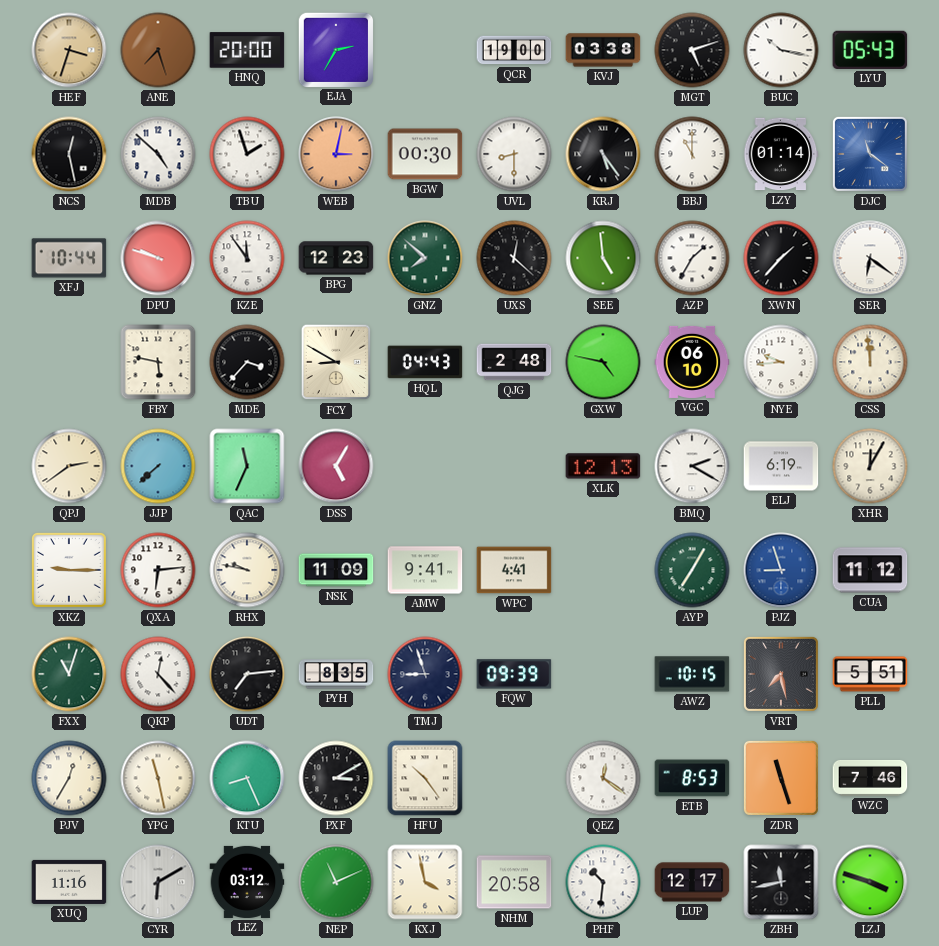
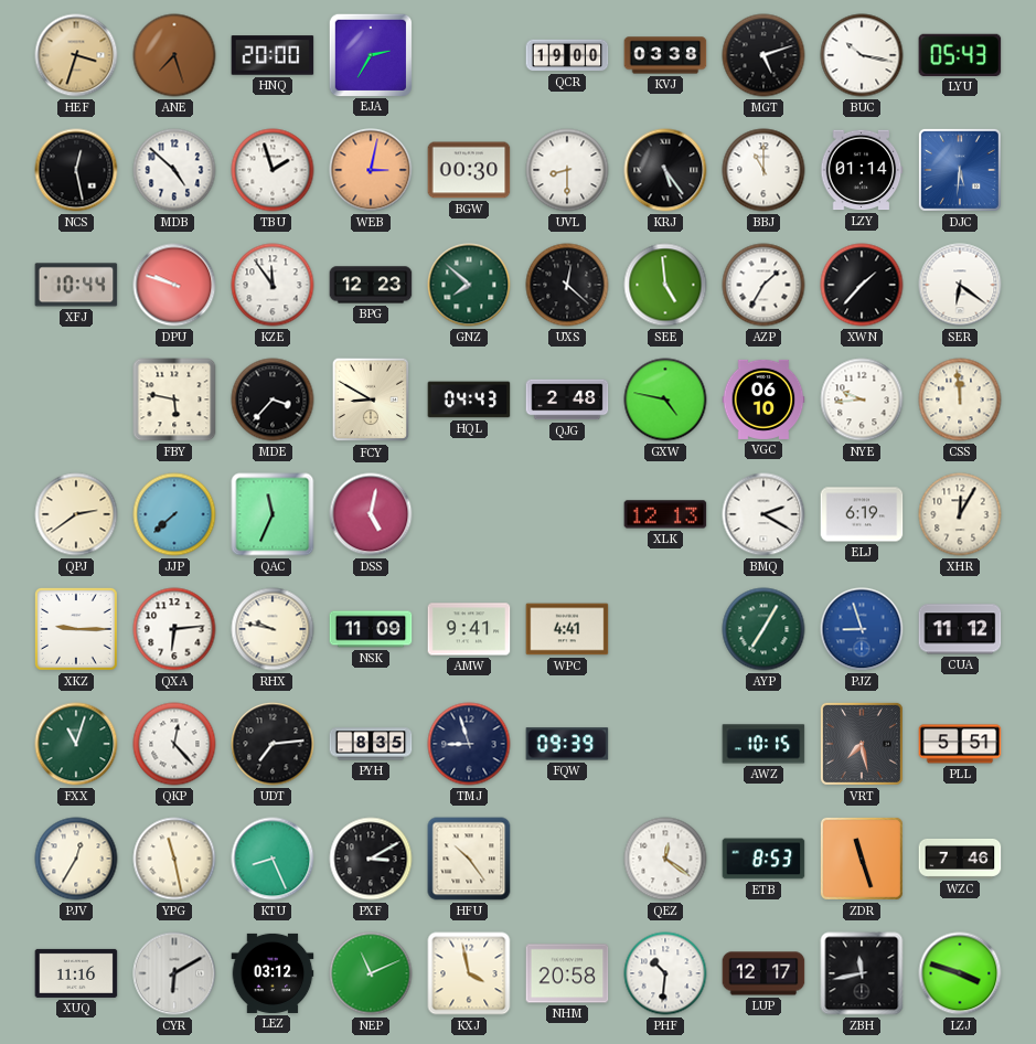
DJC: 11:21 -> 5:31 (960, 170)
DSS: 5:05 -> 5:02 (371, 514)
